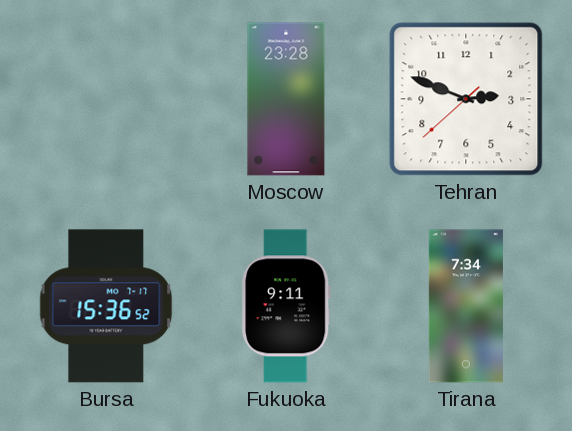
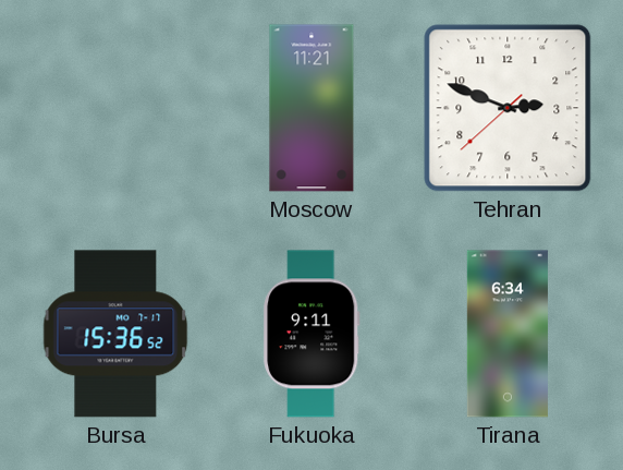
Moscow: 23:28 -> 11:21 (311, 108)
Tirana: 7:34 -> 6:34 (508, 334)
